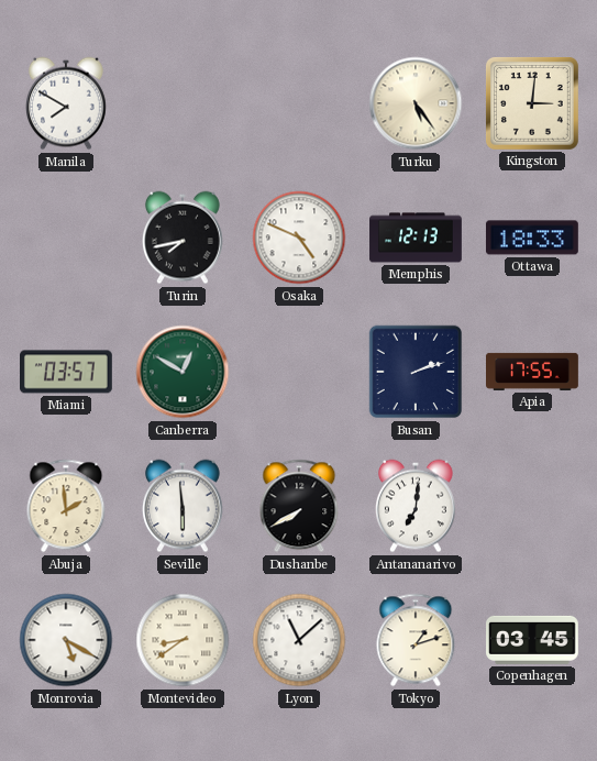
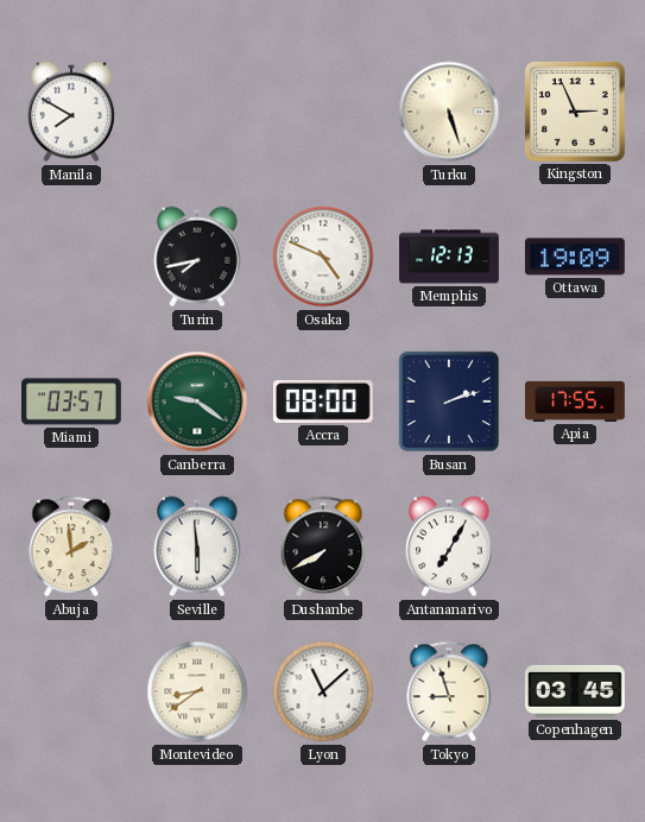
Turku: 5:24 -> 5:27 (449, 112)
Kingston: 3:01 -> 2:56 (575, 112)
Ottawa: 18:33 -> 19:09 (575, 257)
Canberra: 12:50 -> 9:21 (197, 401)
Accra: none -> 08:00 (323, 403)
Antananarivo: 7:01 -> 7:05 (449, 546)
Monrovia: 5:20 -> none (66, 640)
Tokyo: 1:12 -> 8:57 (449, 691)
